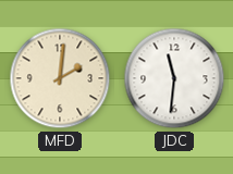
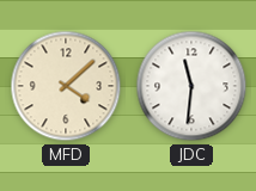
MFD: 2:01 -> 4:08 (66, 86)
